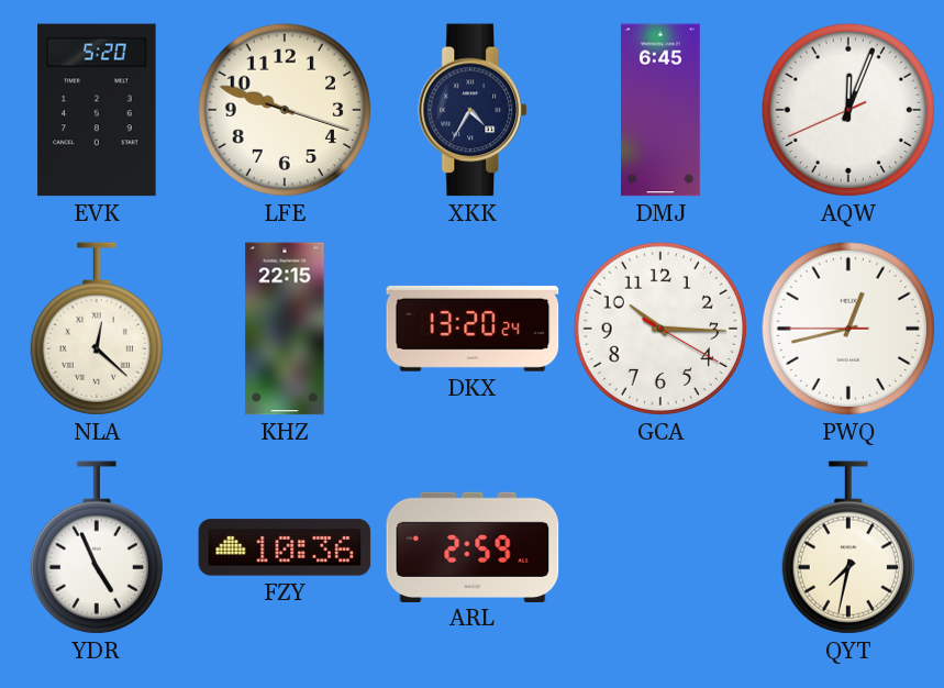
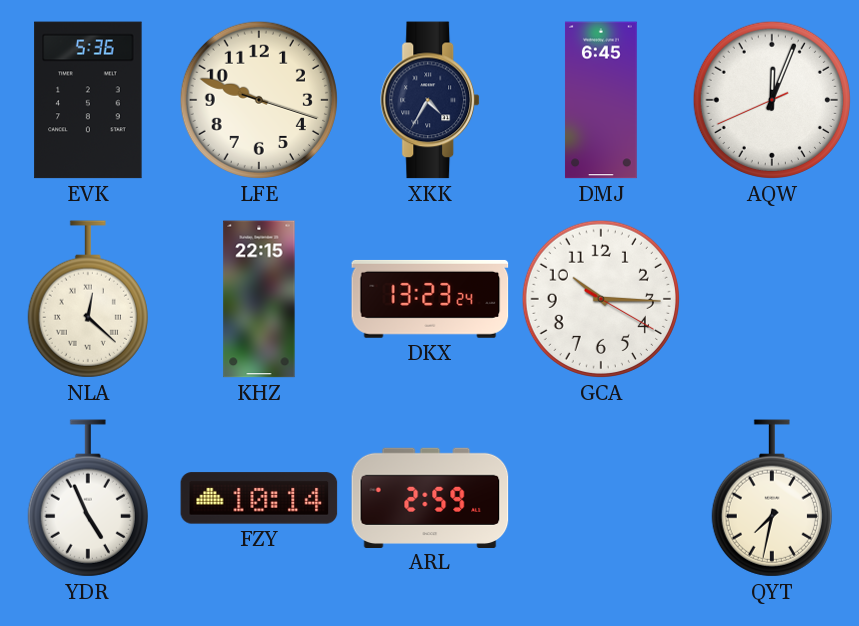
EVK: 5:20 -> 5:36 (88, 100)
DKX: 13:20 -> 13:23 (430, 299)
PWQ: 12:42 -> none (848, 329)
FZY: 10:36 -> 10:14 (259, 498)
